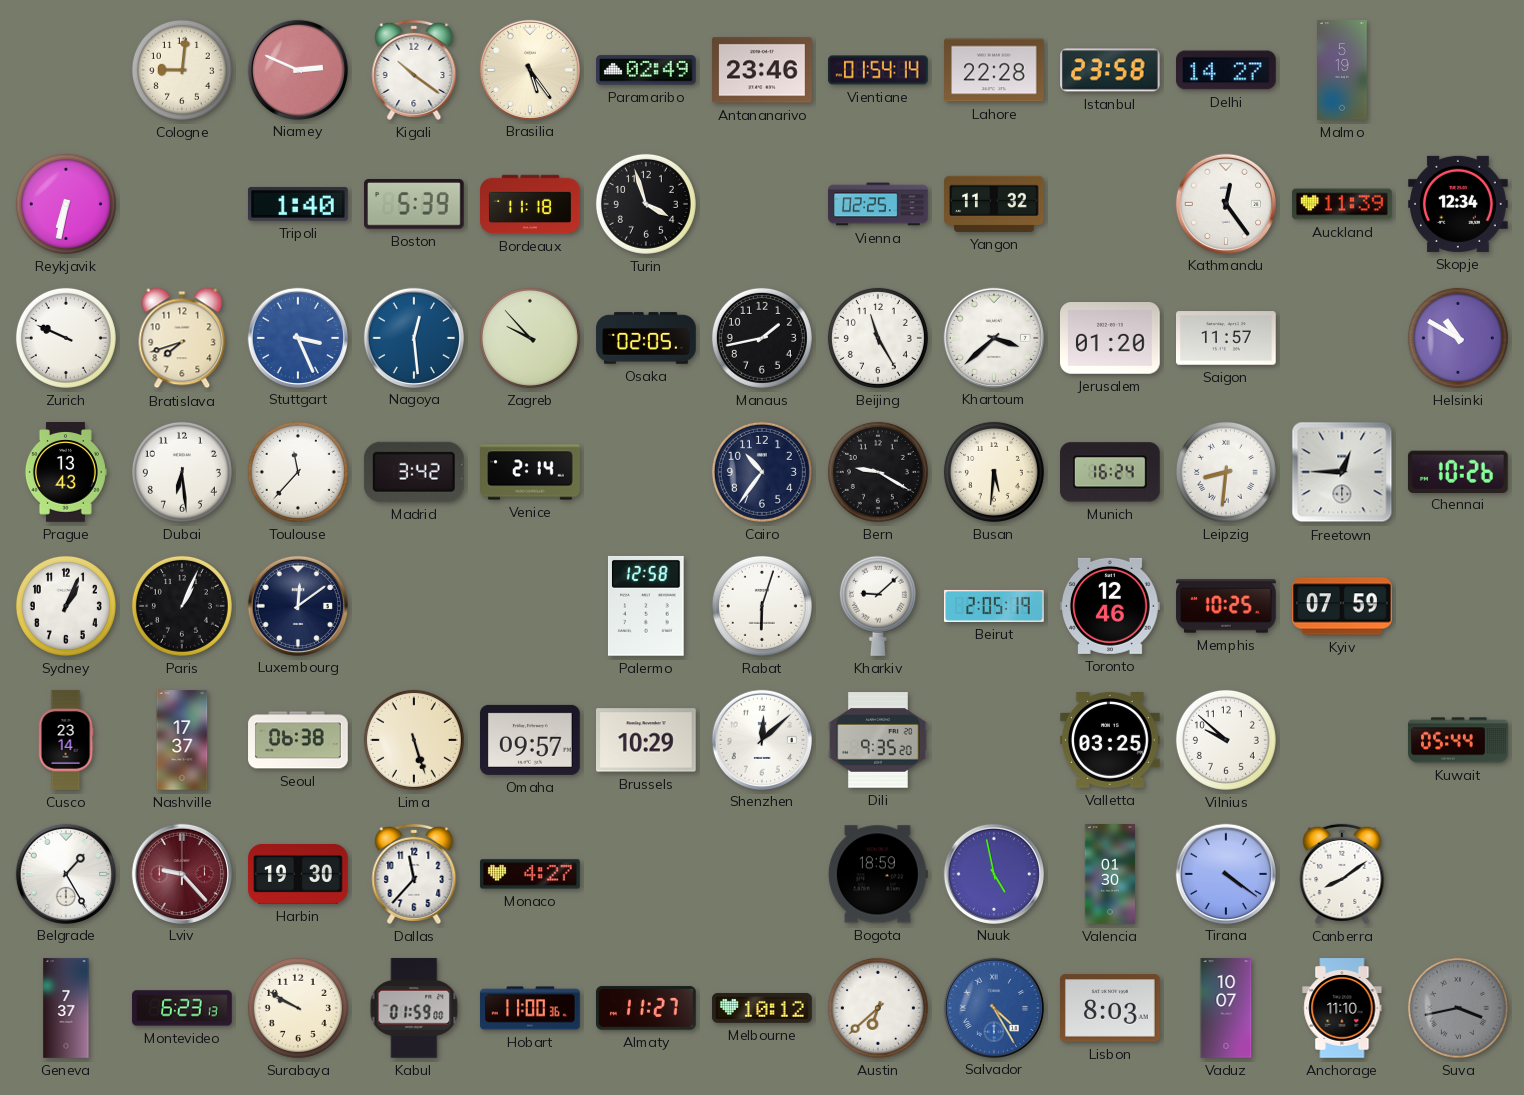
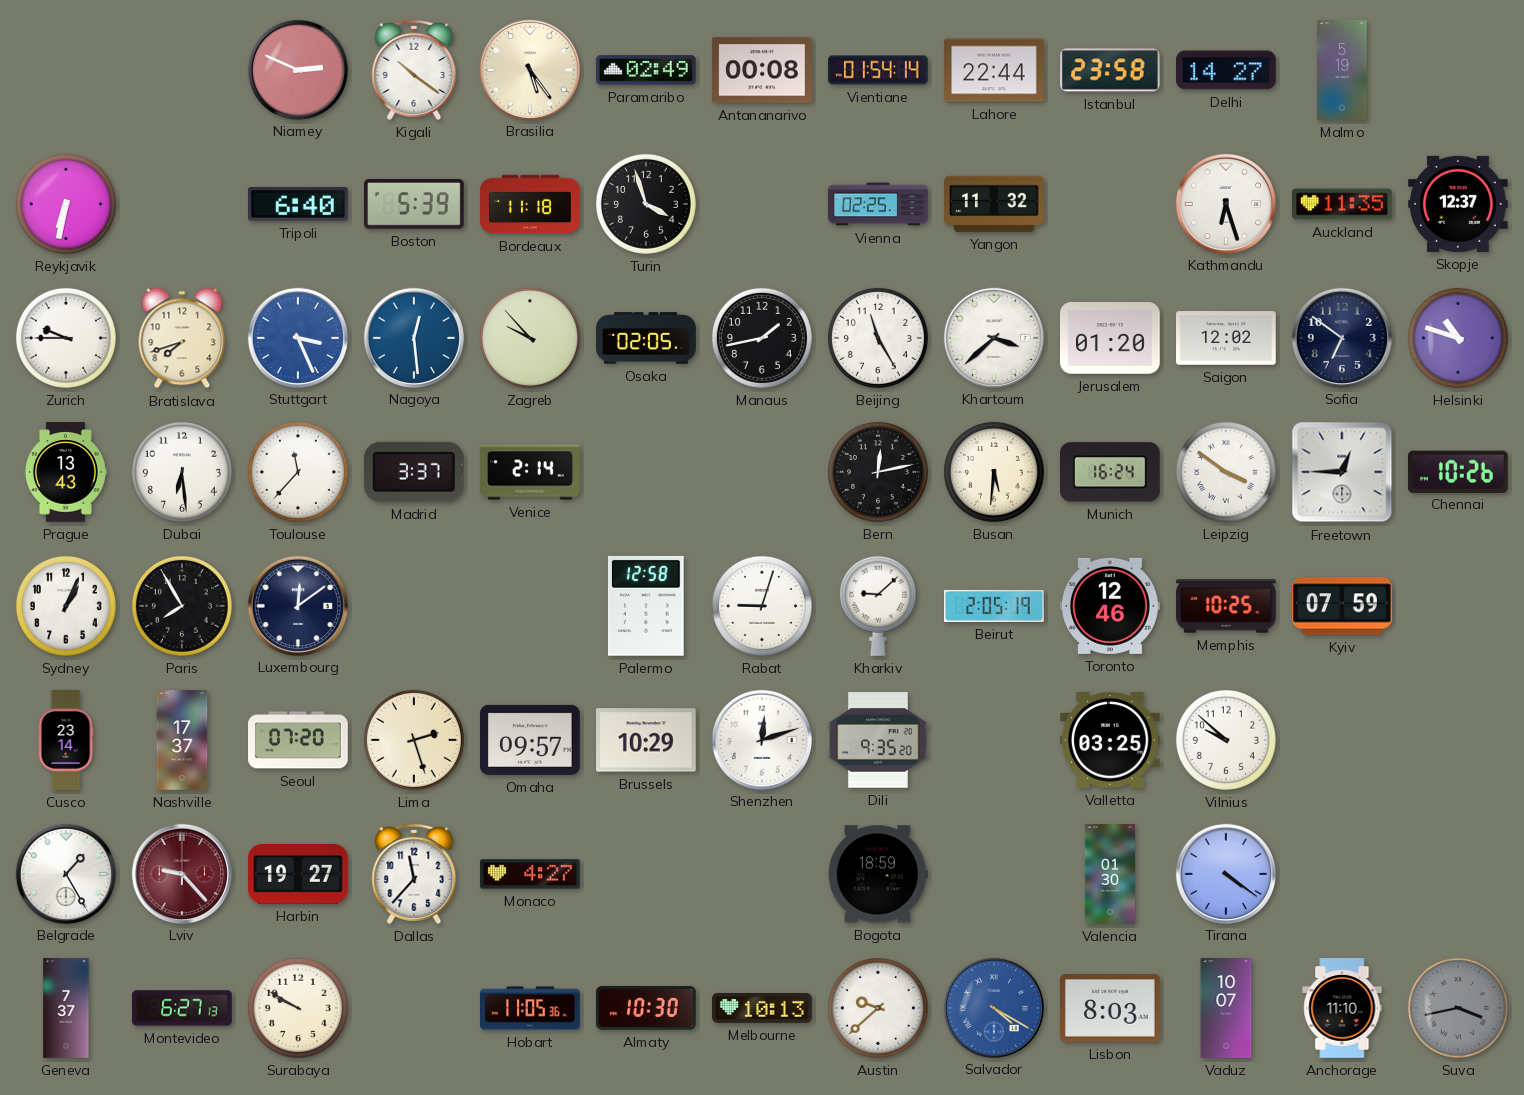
Cologne: 9:01 -> none (182, 70)
Antananarivo: 23:46 -> 00:08 (762, 70)
Lahore: 22:28 -> 22:44 (994, 70)
Tripoli: 1:40 -> 6:40 (299, 204)
Kathmandu: 12:24 -> 6:27 (1225, 203)
Auckland: 11:39 -> 11:35 (1342, 204)
Skopje: 12:34 -> 12:37 (1459, 204)
Zurich: 9:49 -> 9:45 (66, 338)
Saigon: 11:57 -> 12:02 (1226, 338)
Sofia: none -> 6:51 (1341, 337)
Helsinki: 10:50 -> 10:48 (1458, 338)
Madrid: 3:42 -> 3:37 (414, 472)
Cairo: 10:36 -> none (762, 472)
Bern: 9:20 -> 12:13 (878, 472)
Leipzig: 8:31 -> 3:51 (1226, 472)
Paris: 1:04 -> 7:55 (182, 606)
Rabat: 6:03 -> 9:03 (762, 606)
Seoul: 06:38 -> 07:20 (298, 740)
Lima: 5:27 -> 2:27 (414, 740)
Shenzhen: 12:08 -> 12:12 (761, 739)
Kuwait: 05:44 -> none (1458, 740)
Harbin: 19:30 -> 19:27 (298, 875)
Nuuk: 4:58 -> none (993, 873)
Canberra: 8:09 -> none (1342, 874)
Montevideo: 6:23 -> 6:27 (182, 1008)
Kabul: 01:59 -> none (414, 1009)
Hobart: 11:00 -> 11:05 (530, 1008)
Almaty: 11:27 -> 10:30 (647, 1008)
Melbourne: 10:12 -> 10:13 (762, 1008)
Austin: 6:38 -> 9:38 (878, 1008)
Salvador: 4:25 -> 4:20 (993, 1007)
